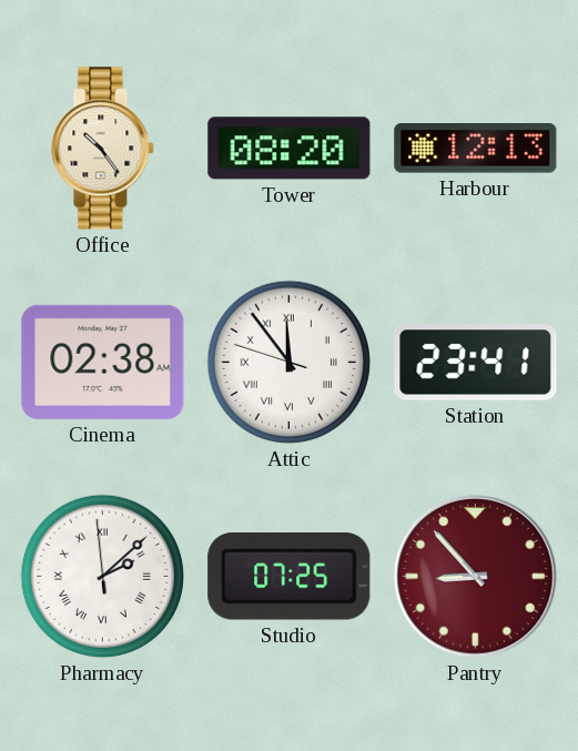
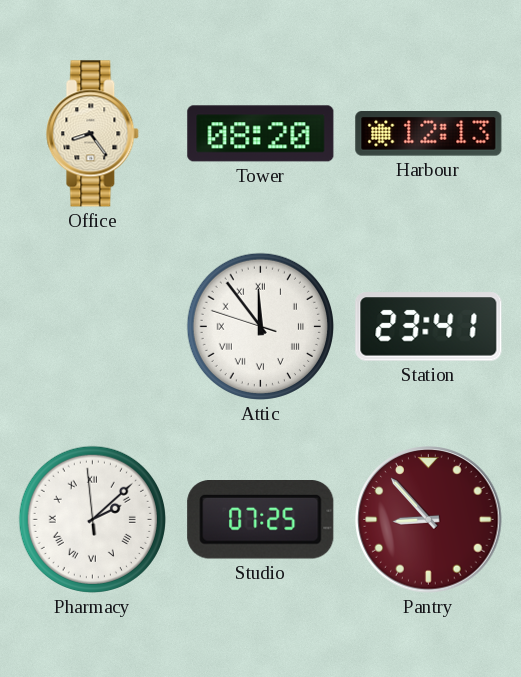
Office: 10:24 -> 8:24 (93, 134)
Cinema: 02:38 -> none (103, 362)
